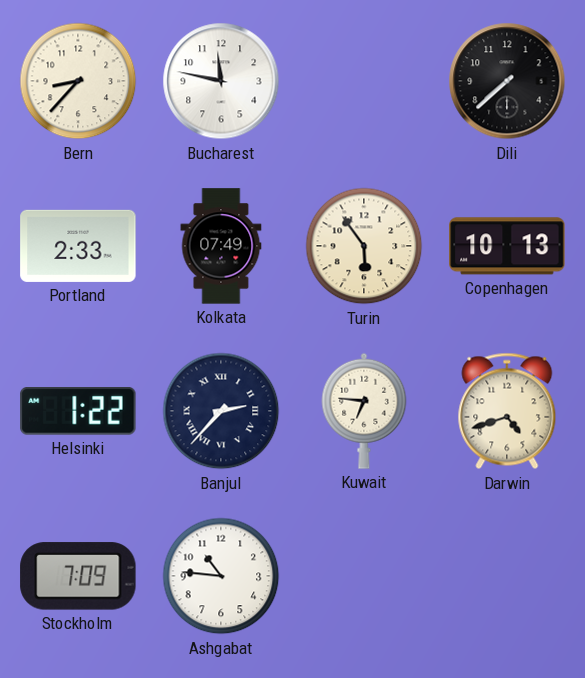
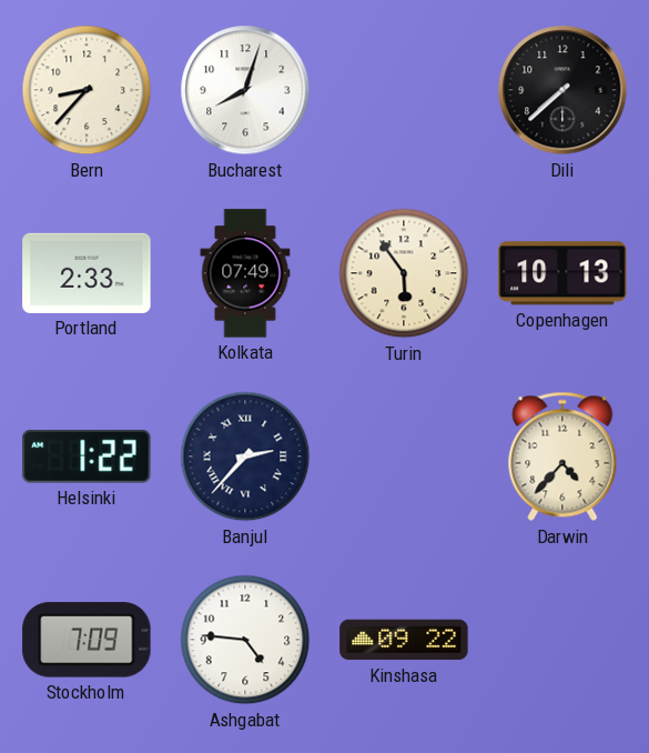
Bucharest: 11:47 -> 8:03 (245, 90)
Kuwait: 6:46 -> none (364, 411)
Darwin: 4:42 -> 4:37 (562, 456)
Ashgabat: 10:46 -> 4:46 (245, 640)
Kinshasa: none -> 09:22 (404, 640)
